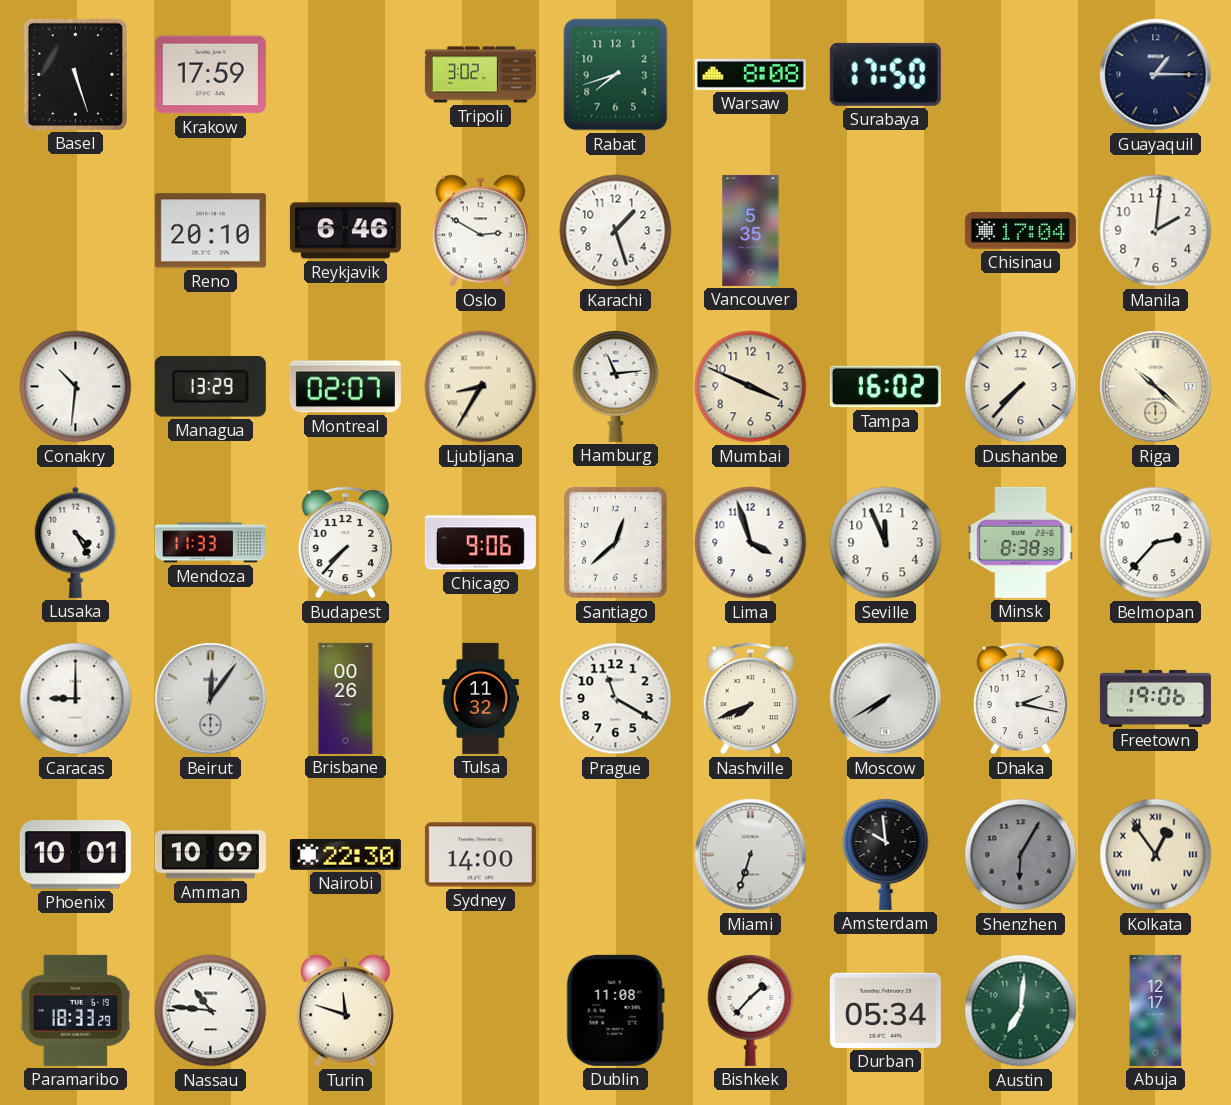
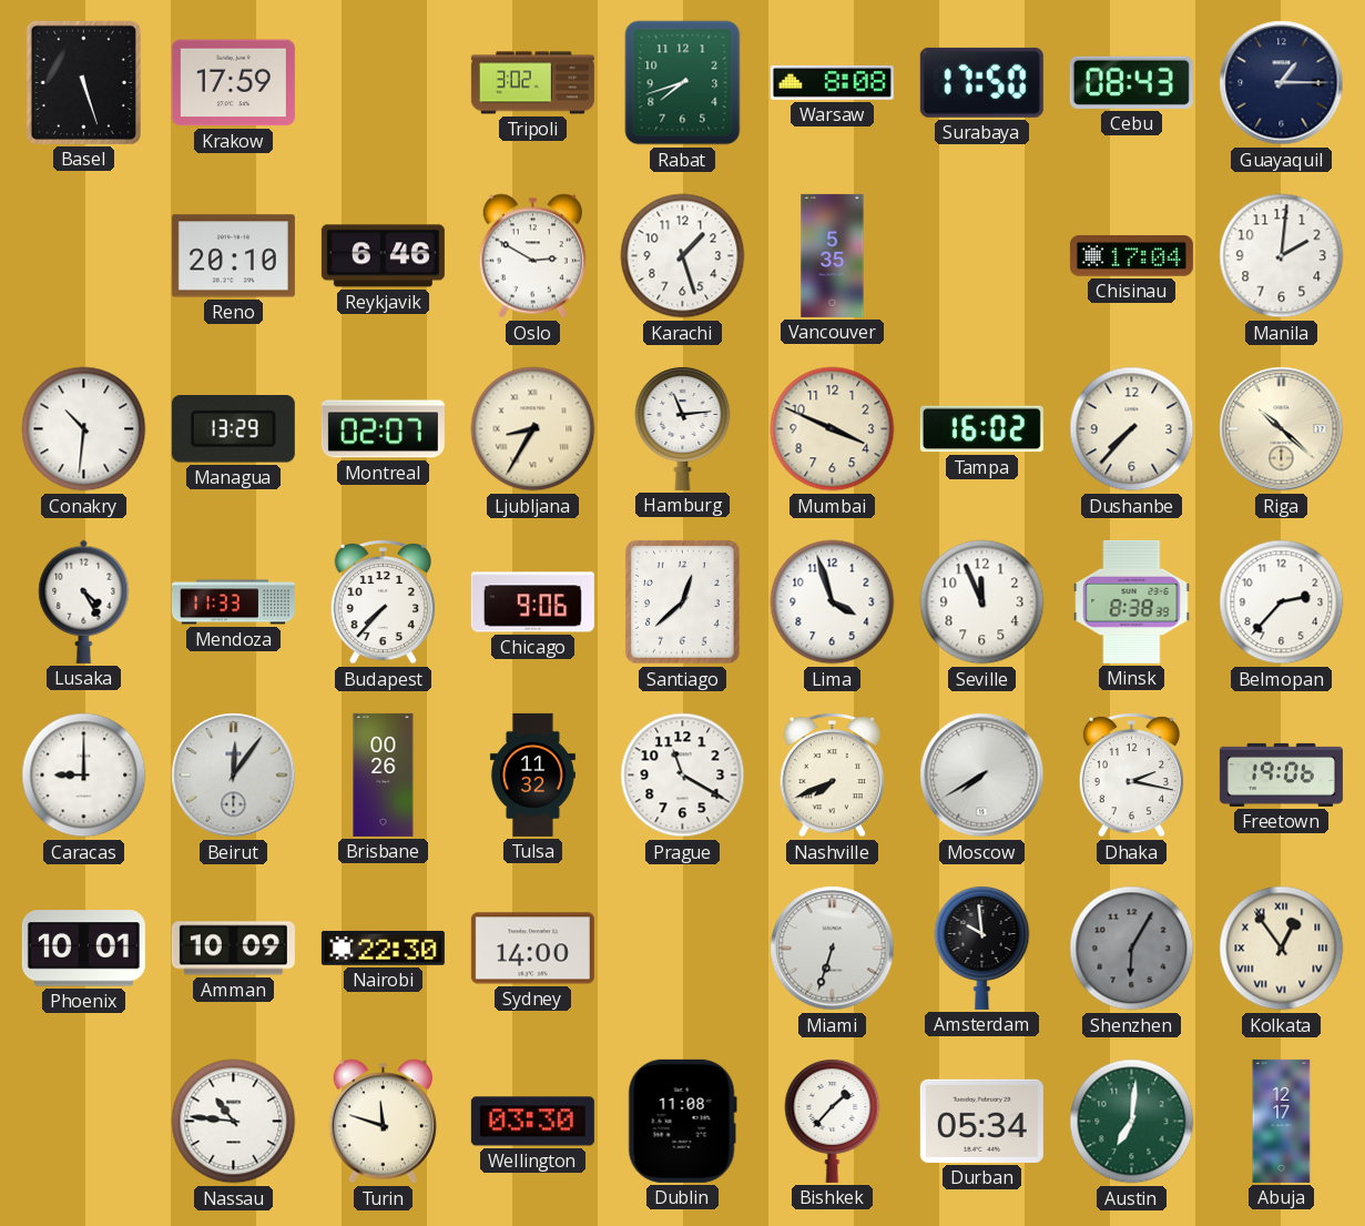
Cebu: none -> 08:43 (1131, 82)
Paramaribo: 18:33 -> none (75, 1010)
Wellington: none -> 03:30 (532, 1122)
